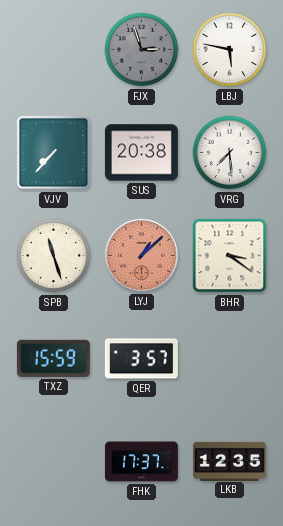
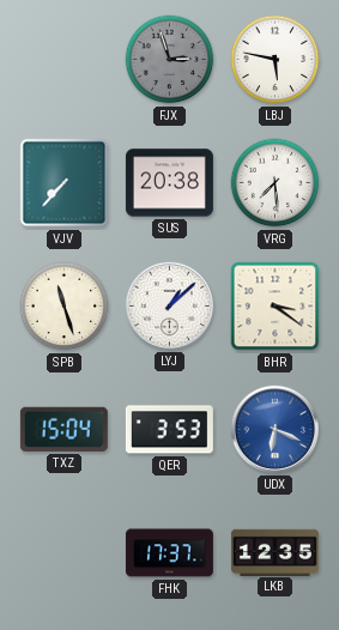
LYJ dial: salmon -> white (169, 305)
TXZ: 15:59 -> 15:04 (63, 429)
QER: 3:57 -> 3:53 (169, 430)
UDX: none -> 6:19 (274, 429)
